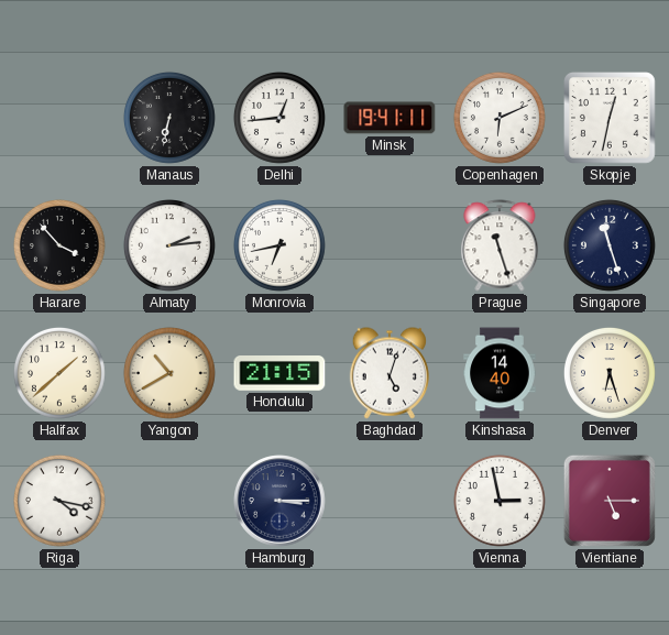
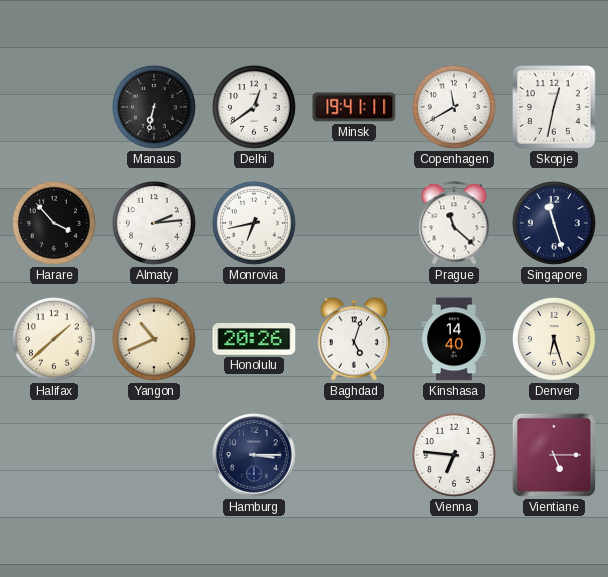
Delhi: 12:44 -> 12:39 (254, 107)
Copenhagen: 6:11 -> 11:40 (454, 107)
Prague: 11:27 -> 11:22 (454, 223)
Yangon: 10:40 -> 10:41 (154, 339)
Honolulu: 21:15 -> 20:26 (254, 340)
Riga: 4:17 -> none (59, 501)
Vienna: 2:58 -> 6:46 (454, 455)
